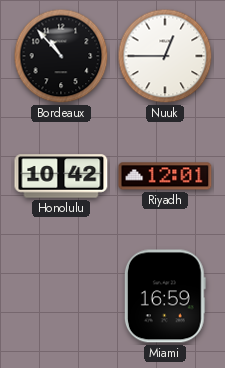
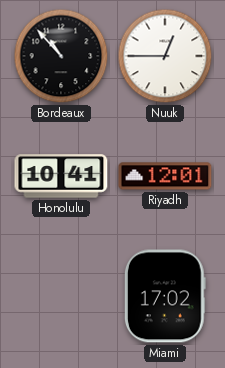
Honolulu: 10:42 -> 10:41 (61, 176)
Miami: 16:59 -> 17:02 (165, 296)
